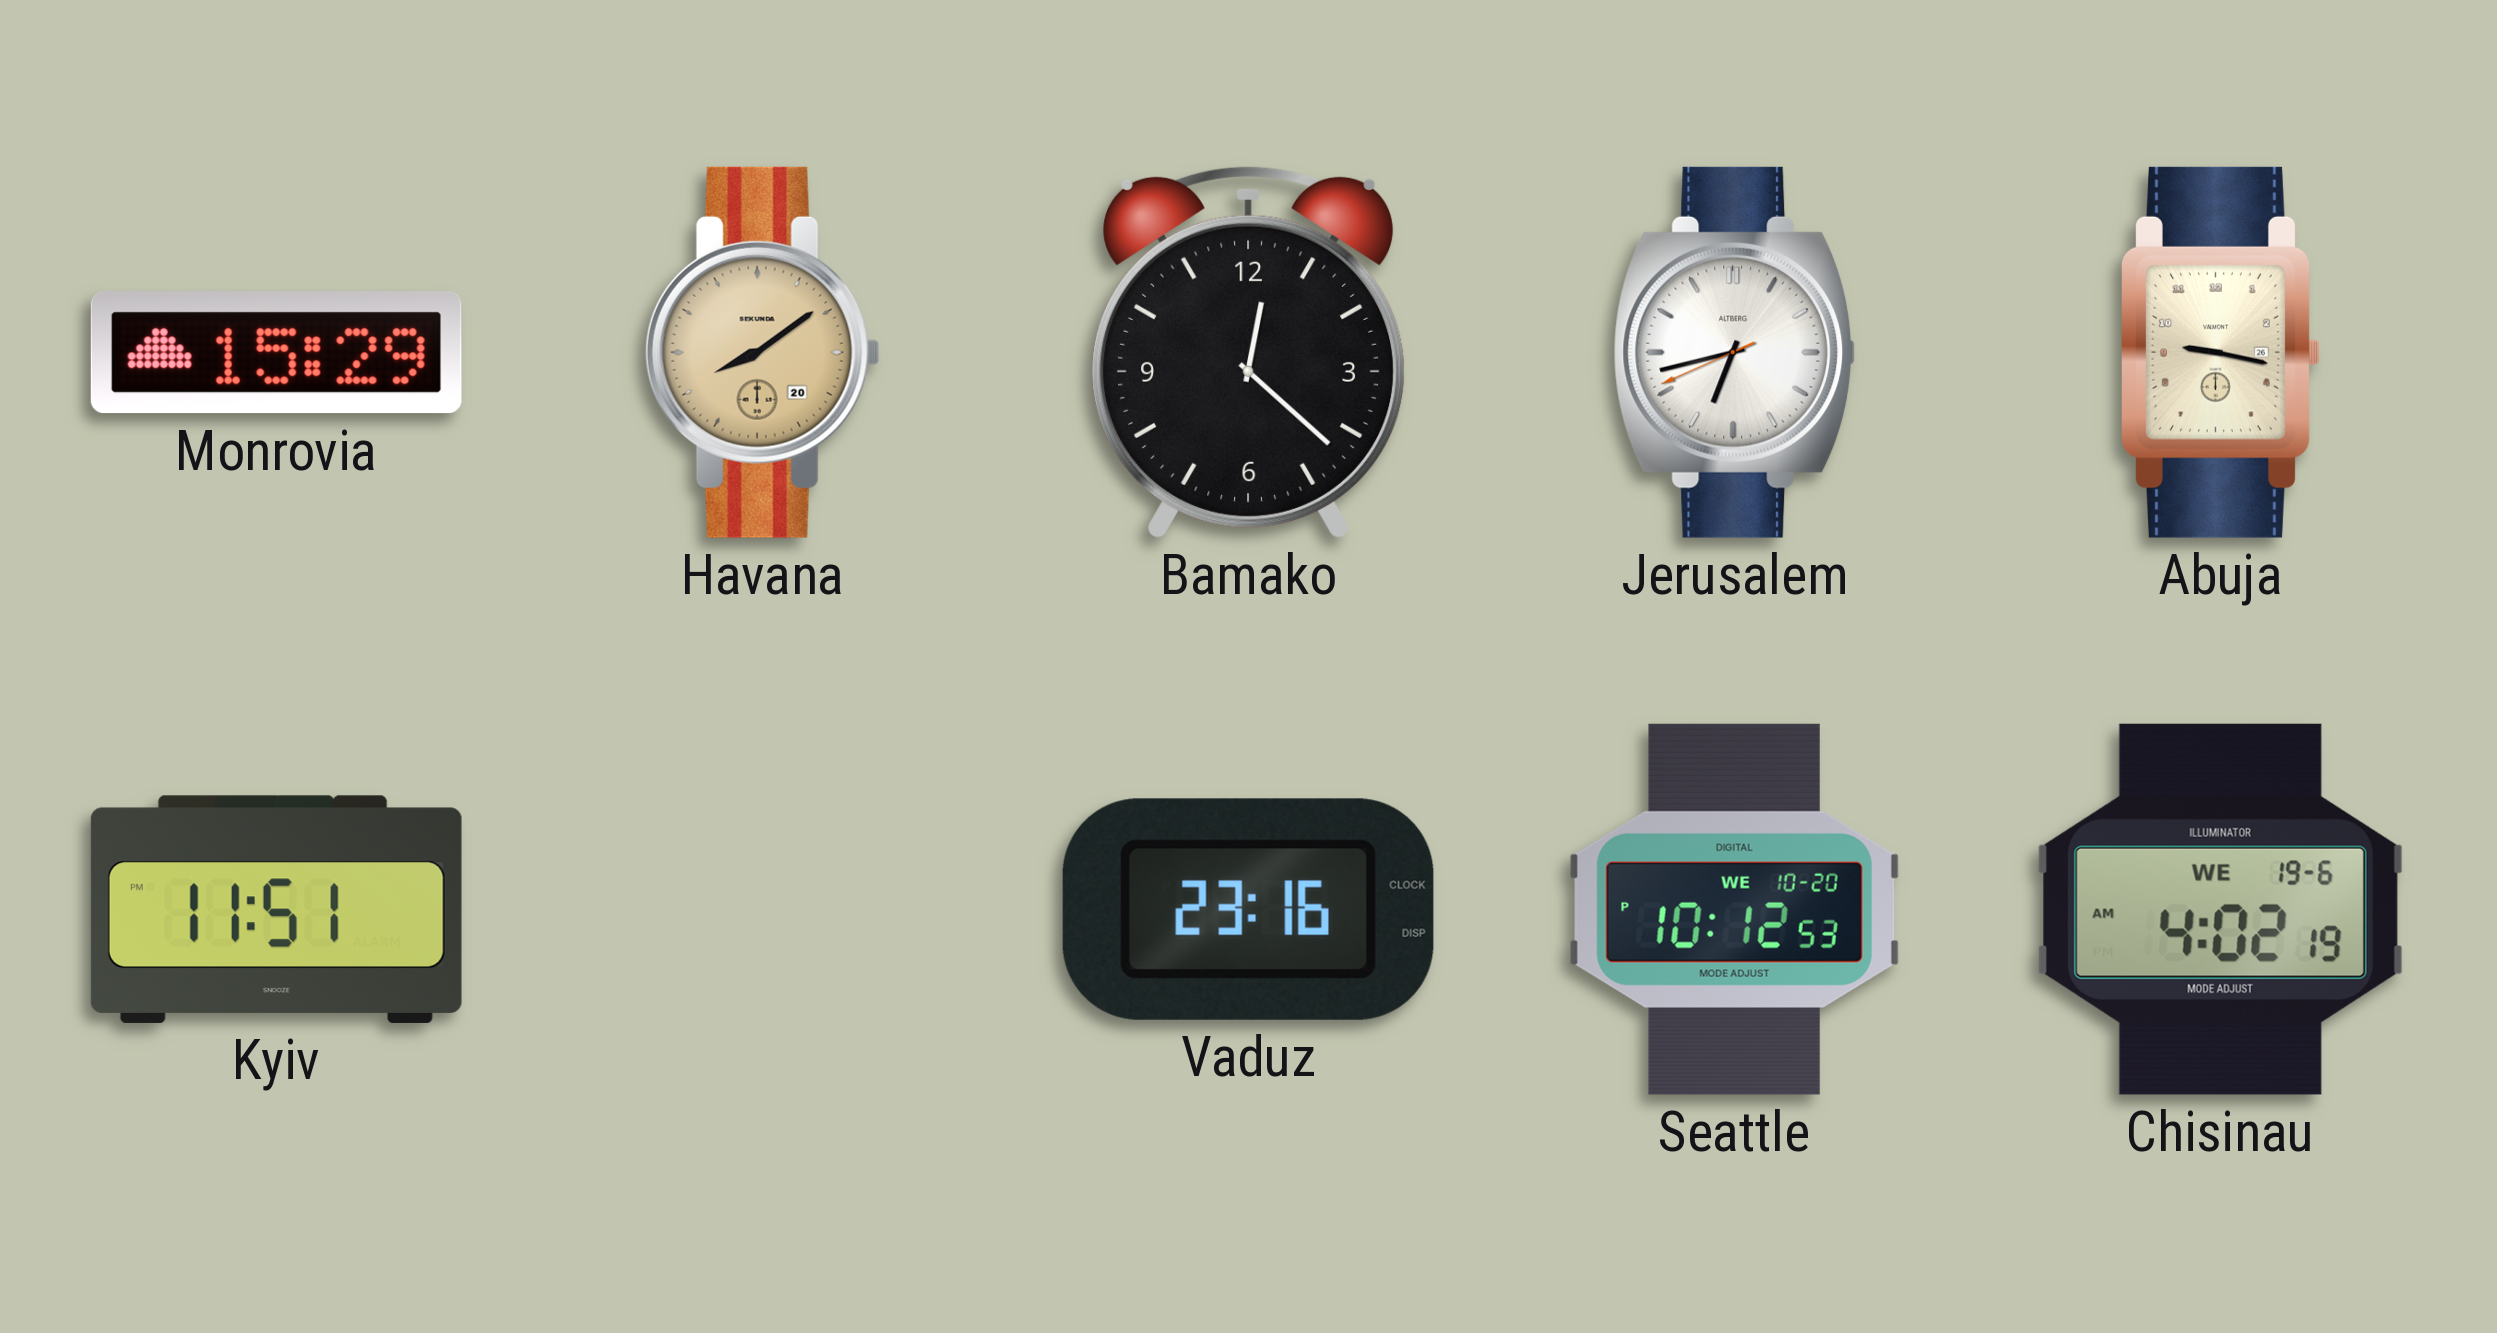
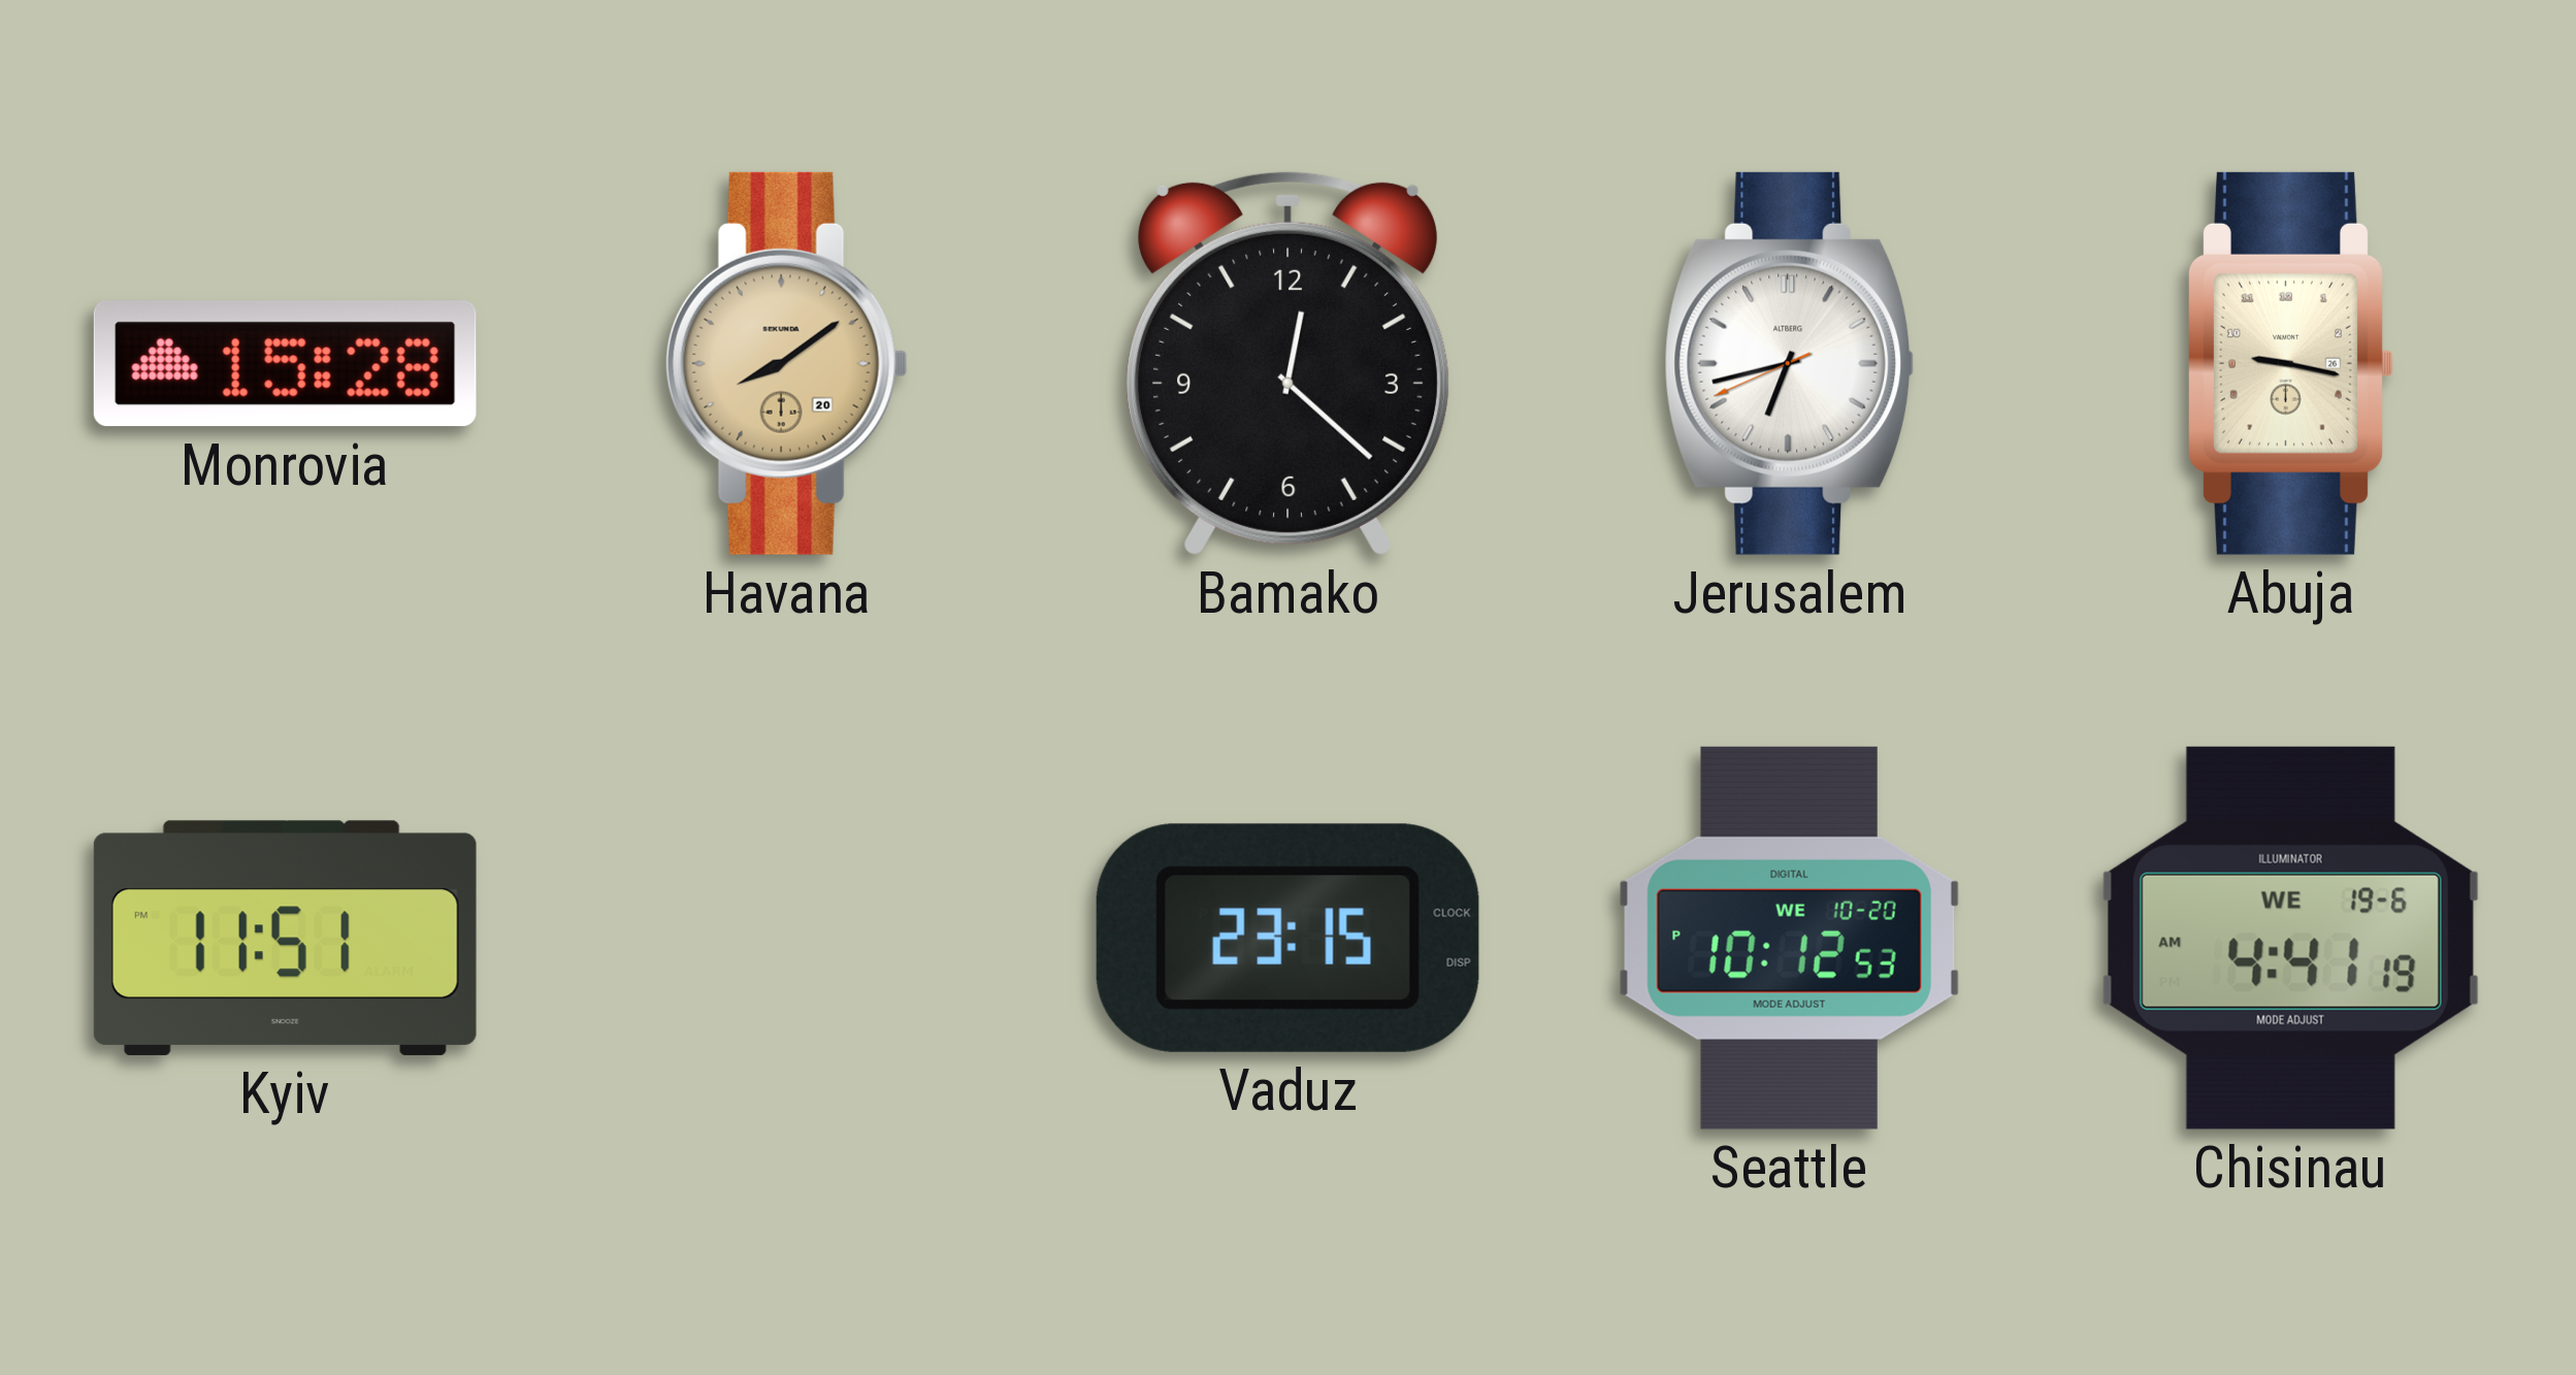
Monrovia: 15:29 -> 15:28 (285, 364)
Vaduz: 23:16 -> 23:15 (1287, 938)
Chisinau: 4:02 -> 4:41 (2290, 938)
